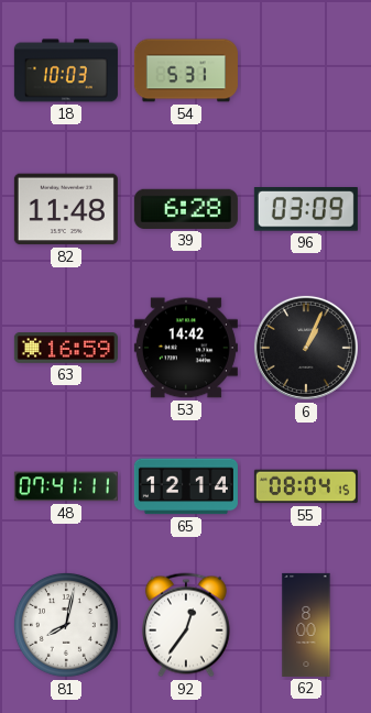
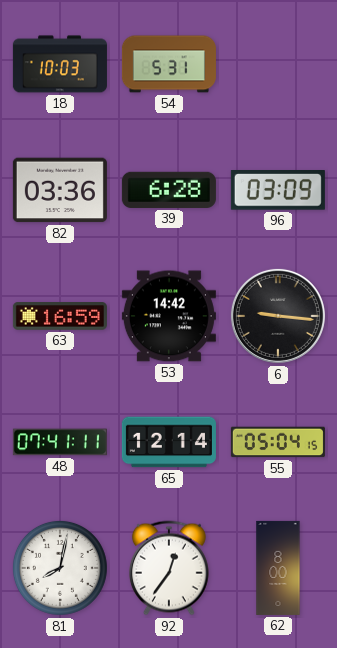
82: 11:48 -> 03:36 (60, 190)
6: 1:04 -> 9:16 (278, 316)
55: 08:04 -> 05:04 (278, 442)
